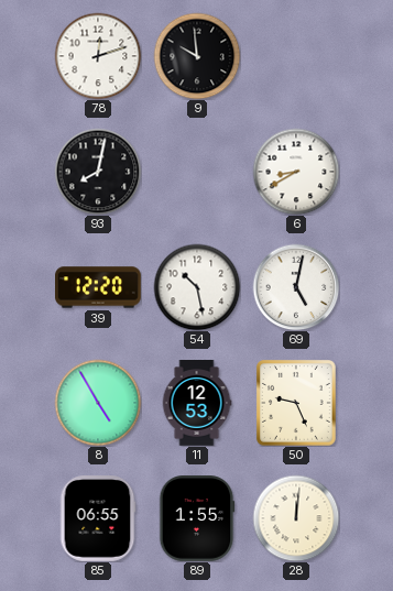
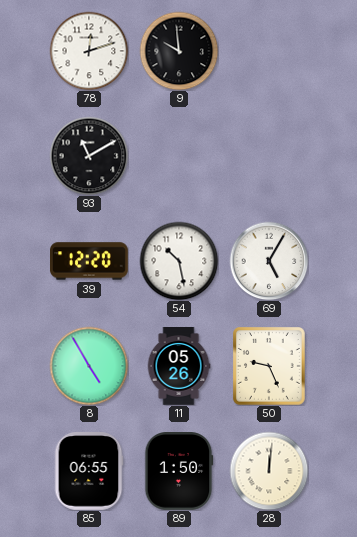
93: 8:02 -> 11:10 (89, 156)
6: 8:40 -> none (296, 172)
69: 5:02 -> 5:05 (269, 261)
11: 12:53 -> 05:26 (179, 366)
89: 1:55 -> 1:50 (179, 472)
